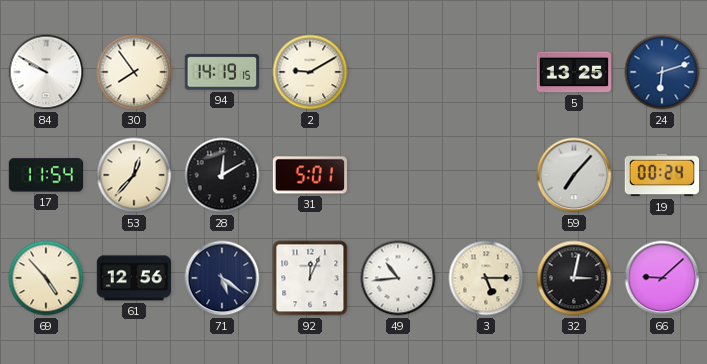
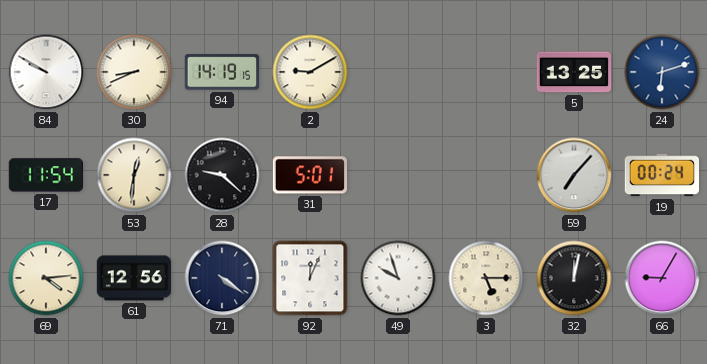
30: 7:54 -> 8:41 (134, 72)
53: 12:37 -> 12:31 (134, 175)
28: 12:10 -> 9:22 (222, 175)
69: 4:53 -> 4:14 (46, 278)
71: 5:21 -> 4:21 (222, 278)
49: 10:44 -> 9:57 (398, 278)
32: 3:02 -> 12:02 (574, 278)
66: 9:08 -> 9:05 (662, 278)
